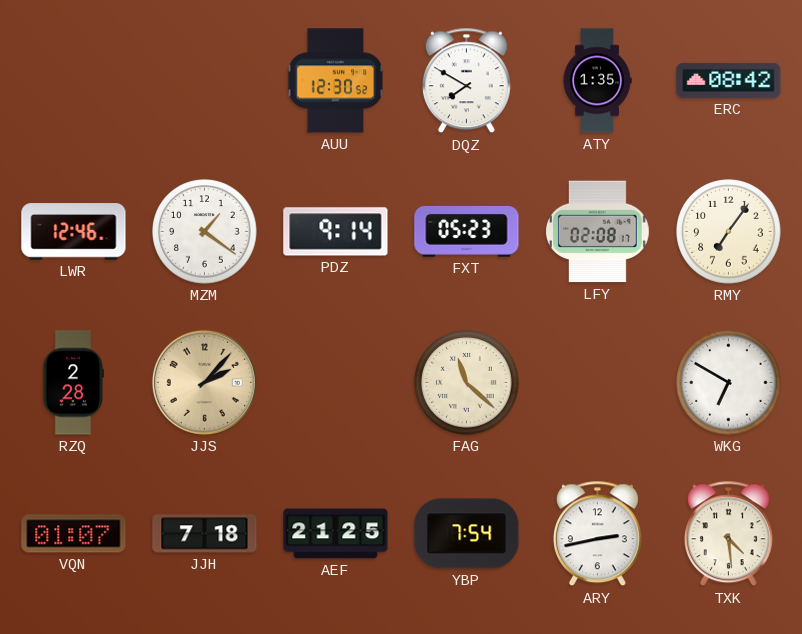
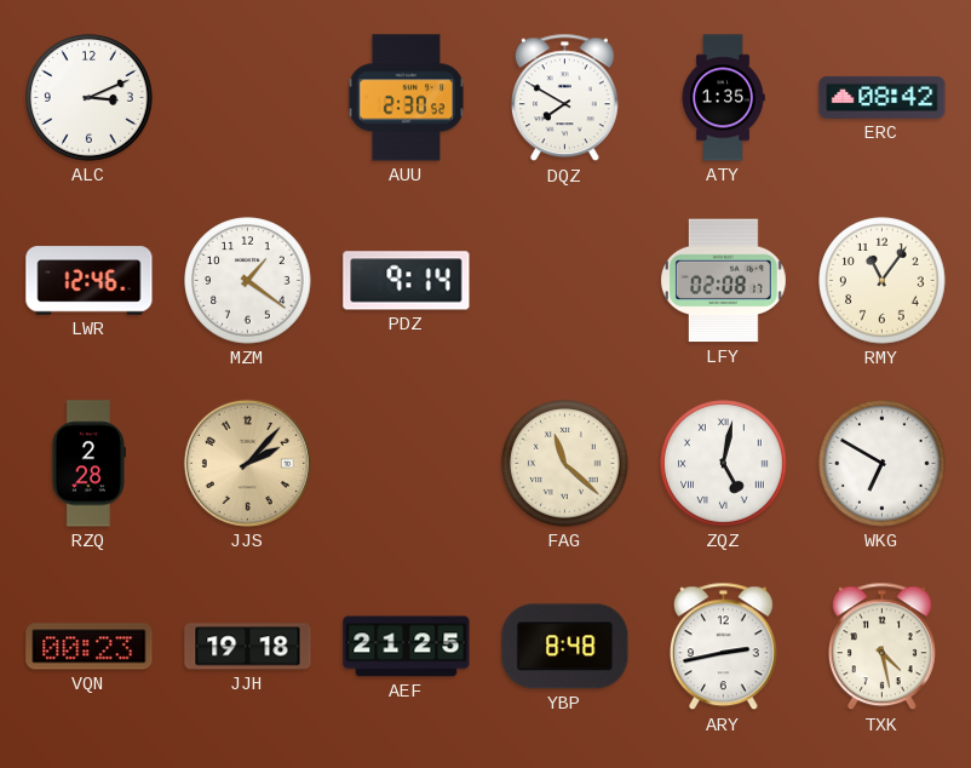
ALC: none -> 3:11 (90, 98)
AUU: 12:30 -> 2:30 (407, 98)
FXT: 05:23 -> none (467, 231)
RMY: 7:06 -> 11:06 (883, 281)
ZQZ: none -> 5:02 (724, 464)
VQN: 01:07 -> 00:23 (90, 647)
JJH: 7:18 -> 19:18 (248, 647)
YBP: 7:54 -> 8:48 (565, 647)
TXK: 4:29 -> 4:28 (881, 647)
